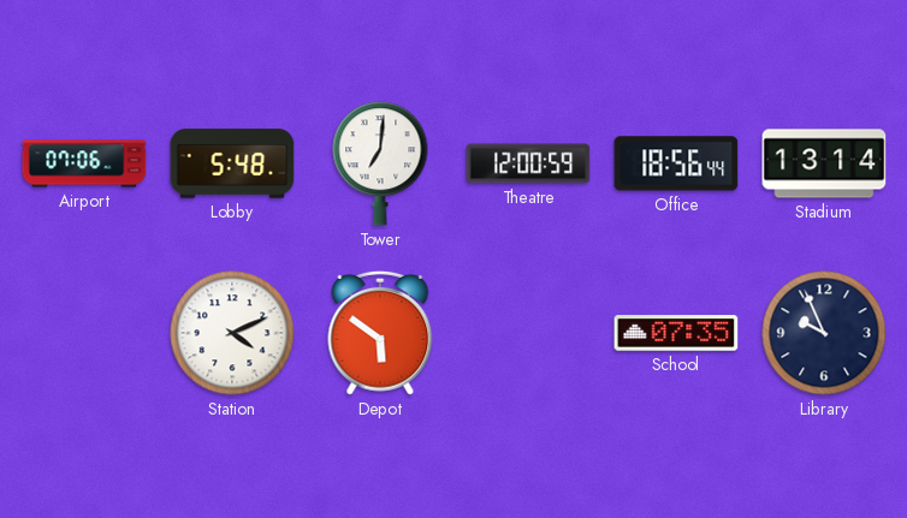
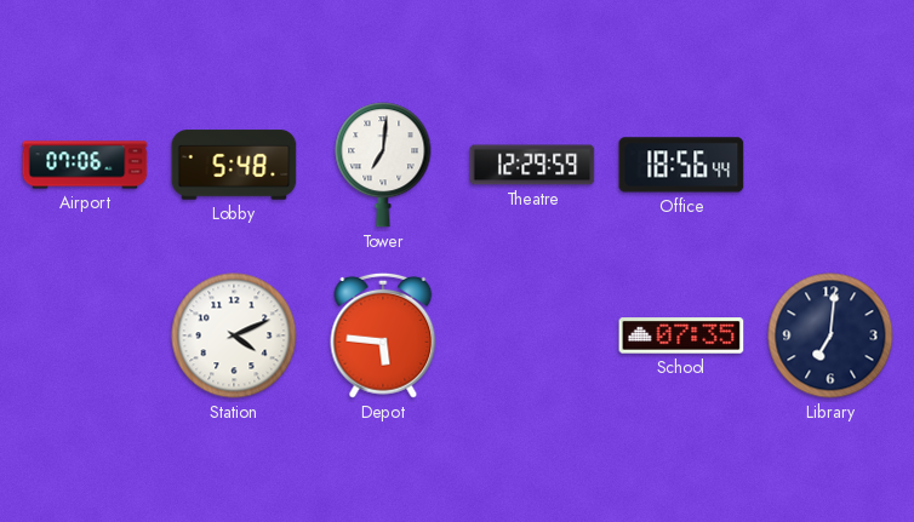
Theatre: 12:00 -> 12:29 (532, 165)
Stadium: 13:14 -> none (824, 163)
Depot: 5:51 -> 5:46 (383, 335)
Library: 9:56 -> 7:01 (830, 335)
